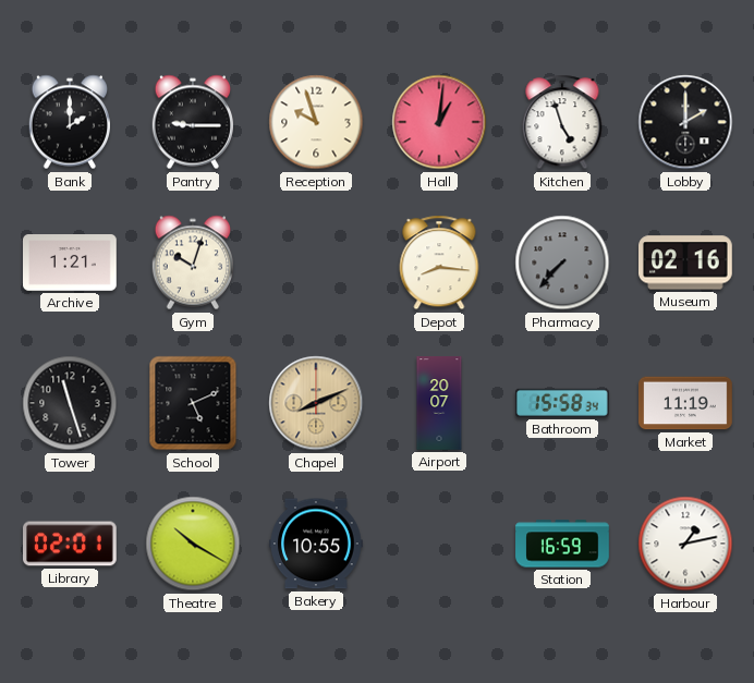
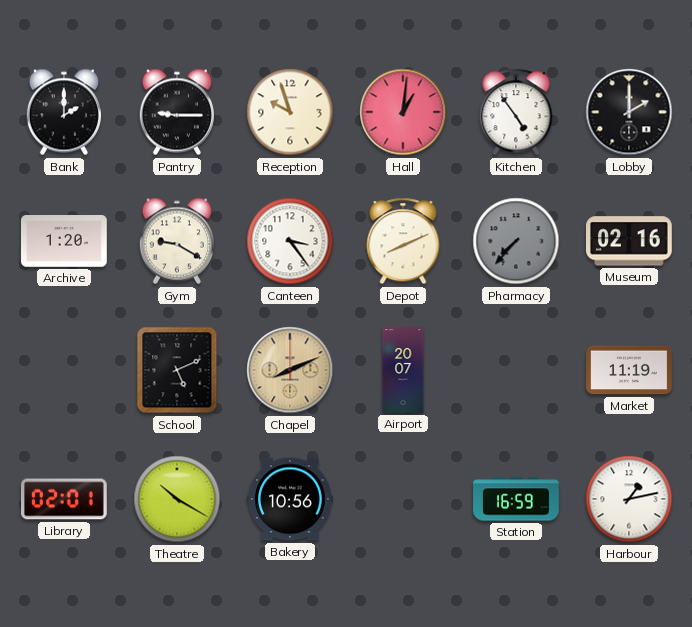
Kitchen: 4:57 -> 4:54 (516, 112)
Archive: 1:21 -> 1:20 (65, 241)
Gym: 10:03 -> 9:20 (176, 241)
Canteen: none -> 3:24 (290, 241)
Depot: 8:16 -> 8:11 (403, 241)
Tower: 11:27 -> none (70, 403)
Bathroom: 15:58 -> none (562, 403)
Bakery: 10:55 -> 10:56 (290, 499)
